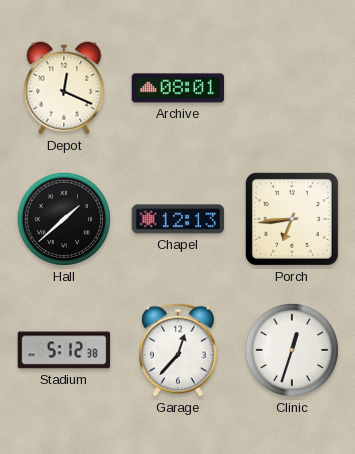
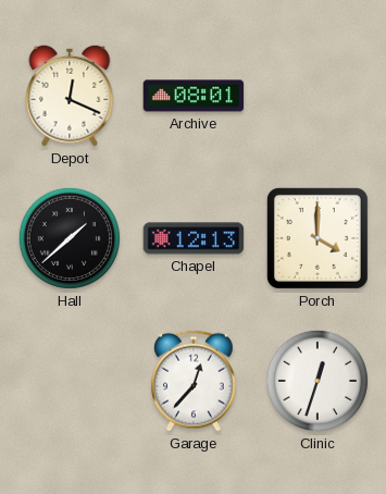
Porch: 6:44 -> 4:00 (317, 238)
Stadium: 5:12 -> none (64, 350)
